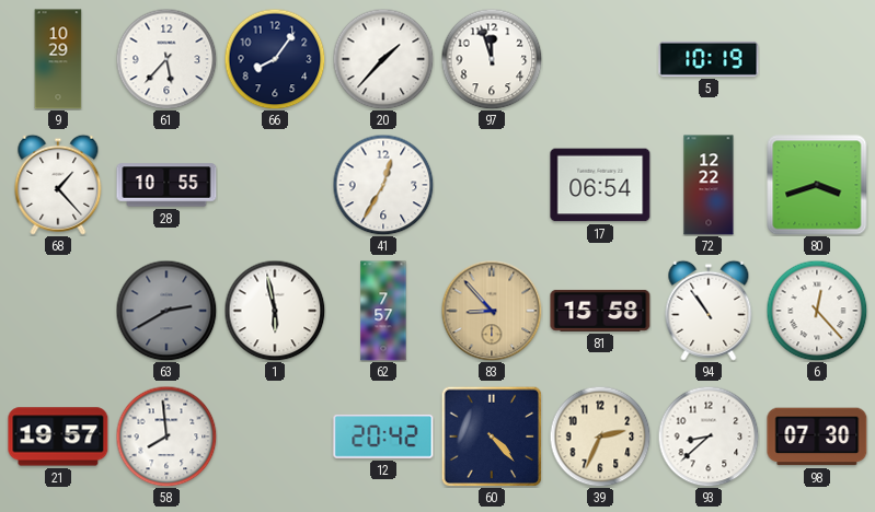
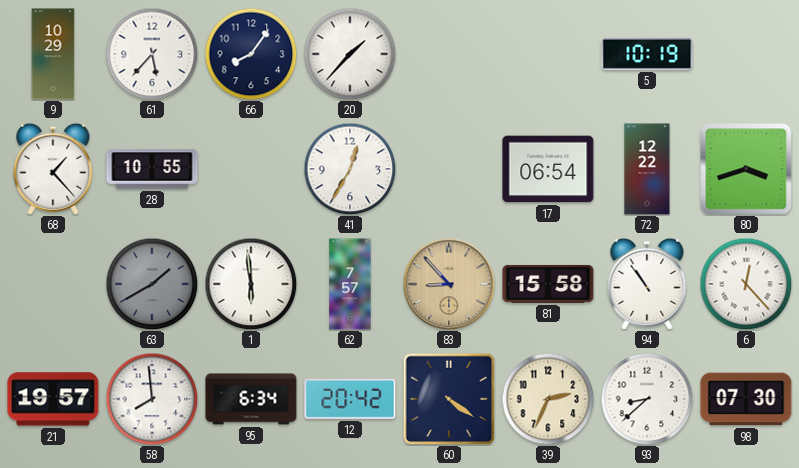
97: 11:57 -> none (492, 59)
63: 2:40 -> 1:40 (152, 284)
1: 5:58 -> 5:59 (251, 284)
95: none -> 6:34 (251, 399)
60: 4:23 -> 4:21 (449, 399)
